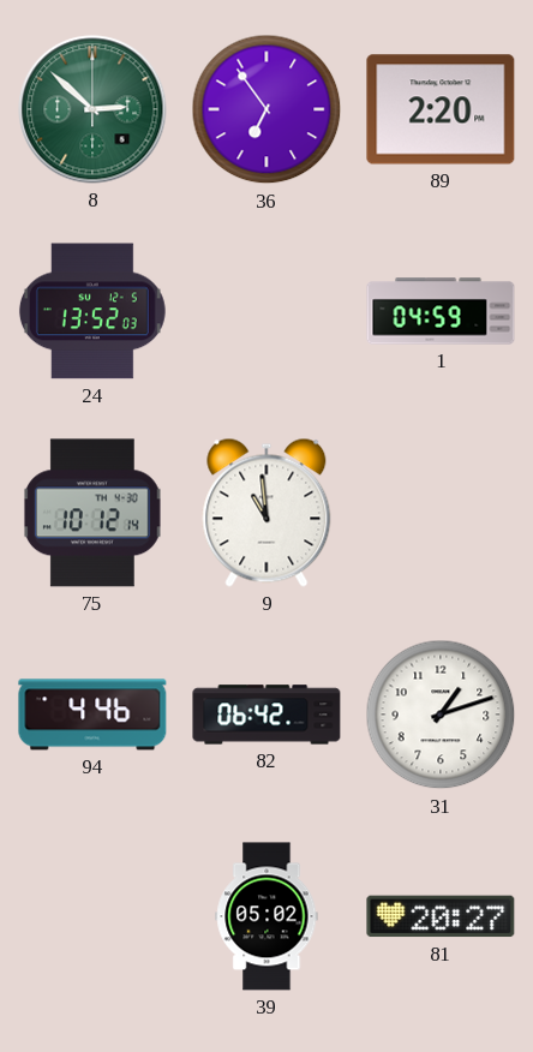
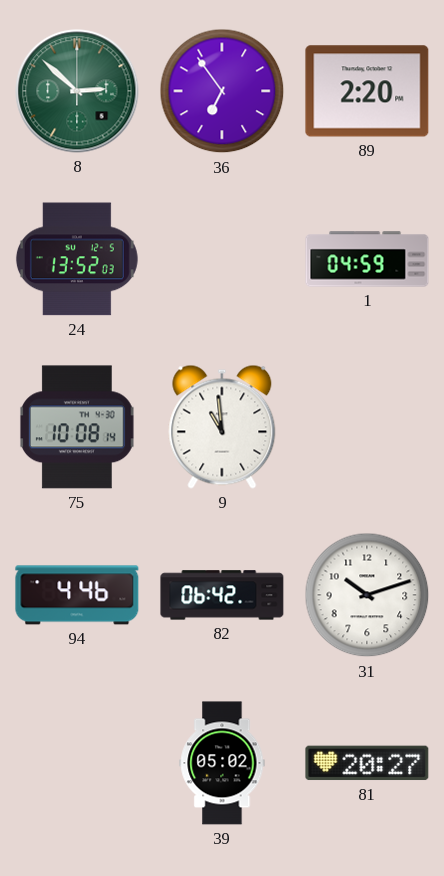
75: 10:12 -> 10:08 (78, 427)
31: 1:12 -> 10:12 (367, 595)
